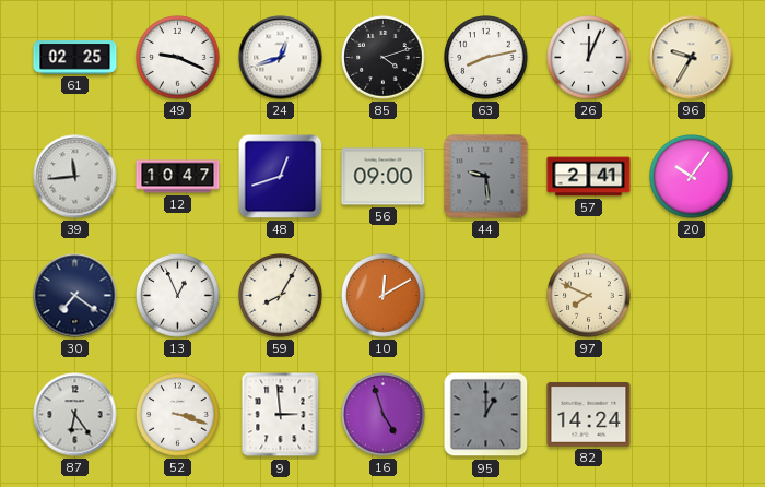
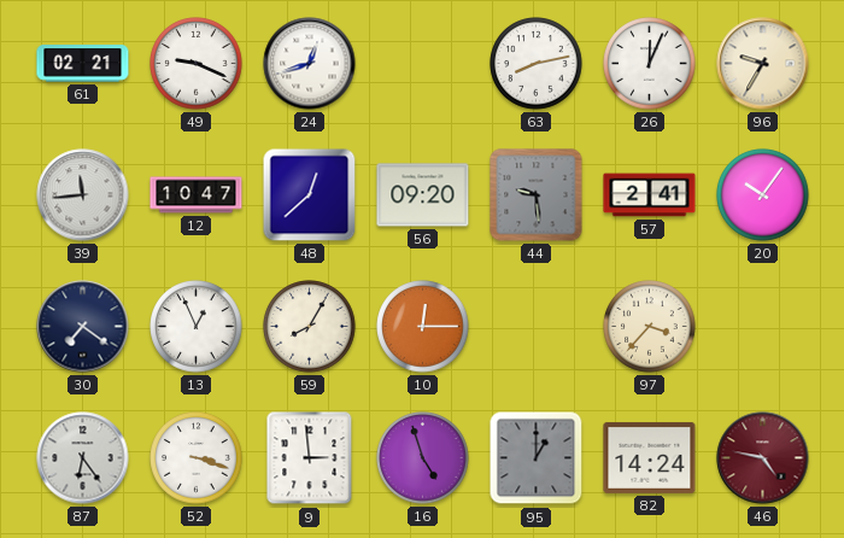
61: 02:25 -> 02:21 (83, 64)
85: 4:12 -> none (384, 58)
48: 12:42 -> 12:38 (310, 195)
56: 09:00 -> 09:20 (423, 195)
10: 12:10 -> 12:15 (423, 327)
97: 7:49 -> 3:37 (650, 327)
46: none -> 4:47 (763, 458)
